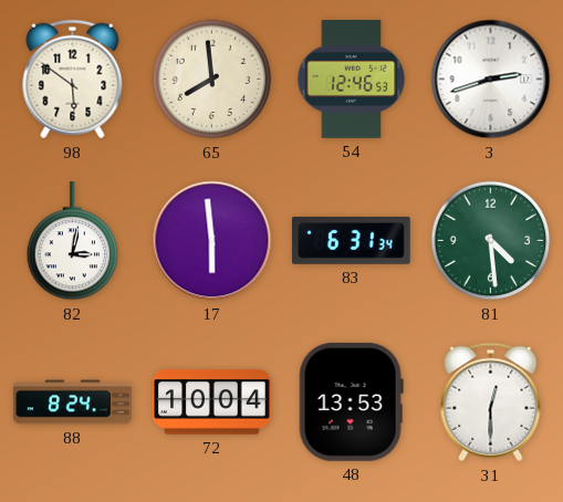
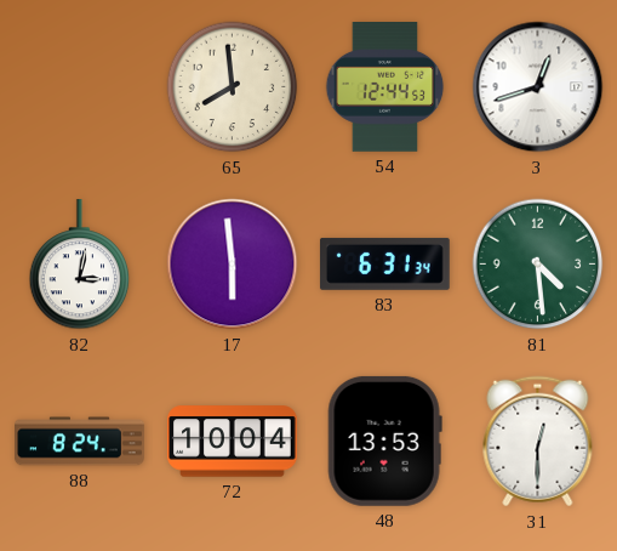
98: 5:51 -> none (73, 80)
54: 12:46 -> 12:44 (385, 87)
3: 2:42 -> 12:42 (538, 87)
